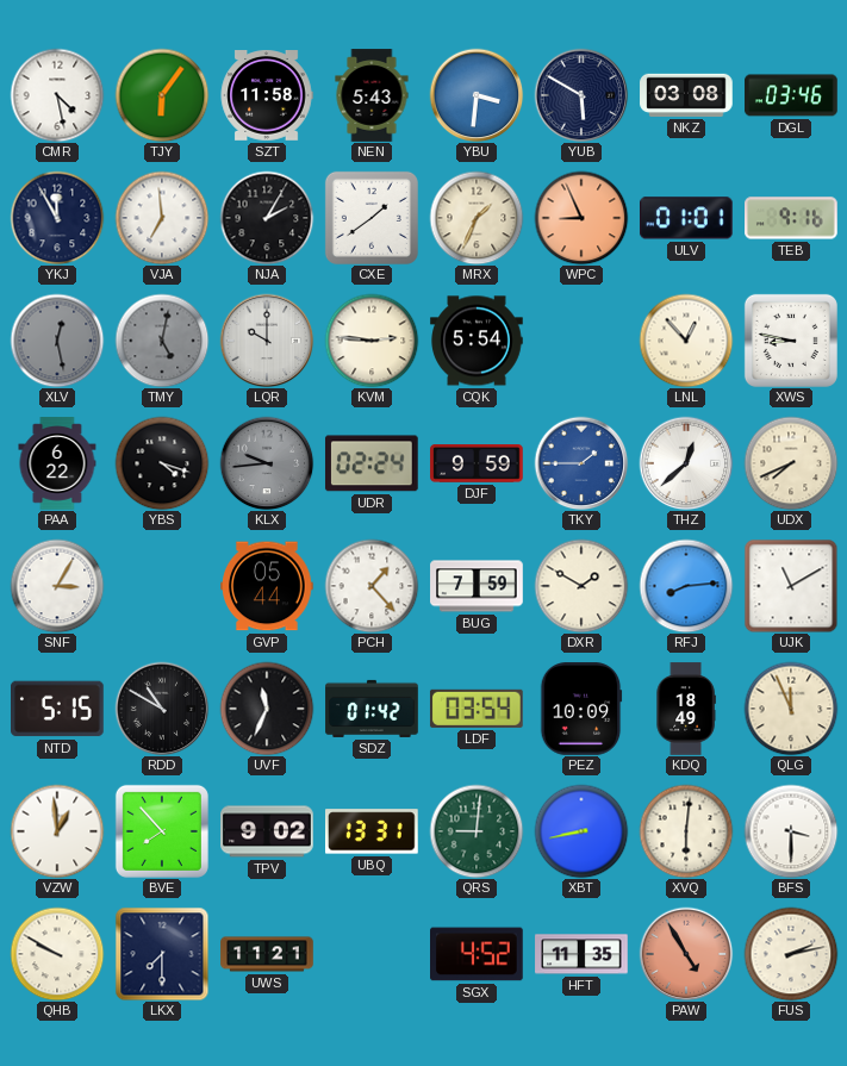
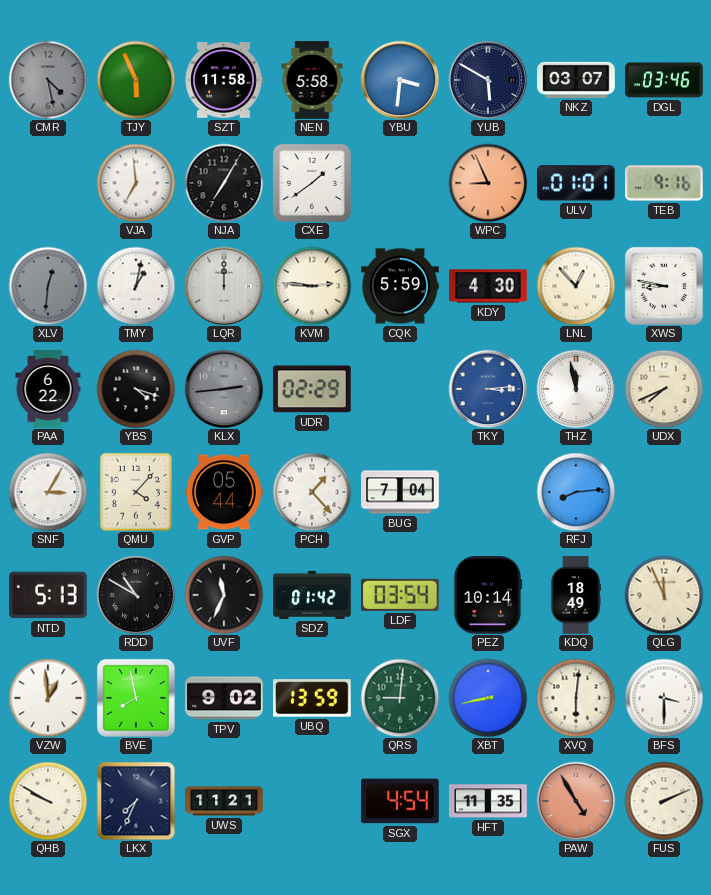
CMR dial: white -> grey (48, 80)
TJY: 6:06 -> 5:56 (136, 80)
NEN: 5:43 -> 5:58 (312, 80)
NKZ: 03:08 -> 03:07 (576, 80)
YKJ: 11:55 -> none (57, 218)
NJA: 2:05 -> 7:05 (224, 183)
MRX: 1:34 -> none (477, 218)
XLV: 12:28 -> 12:31 (48, 286)
TMY: 5:02 -> 1:02 (136, 286)
TMY dial: grey -> white (136, 286)
LQR: 10:00 -> 12:00 (224, 286)
CQK: 5:54 -> 5:59 (400, 286)
KDY: none -> 4:30 (488, 286)
KLX: 9:44 -> 2:44 (224, 389)
UDR: 02:24 -> 02:29 (312, 389)
DJF: 9:59 -> none (477, 465)
TKY: 1:45 -> 3:14 (488, 389)
THZ: 12:38 -> 11:58 (576, 389)
QMU: none -> 4:07 (136, 492)
BUG: 7:59 -> 7:04 (400, 492)
DXR: 1:50 -> none (581, 586)
UJK: 11:10 -> none (791, 586)
NTD: 5:15 -> 5:13 (49, 595)
PEZ: 10:09 -> 10:14 (488, 595)
BVE: 7:53 -> 7:58 (136, 698)
UBQ: 13:31 -> 13:59 (313, 698)
LKX: 7:30 -> 7:34 (136, 801)
SGX: 4:52 -> 4:54 (401, 801)
FUS: 2:13 -> 2:11 (664, 801)
